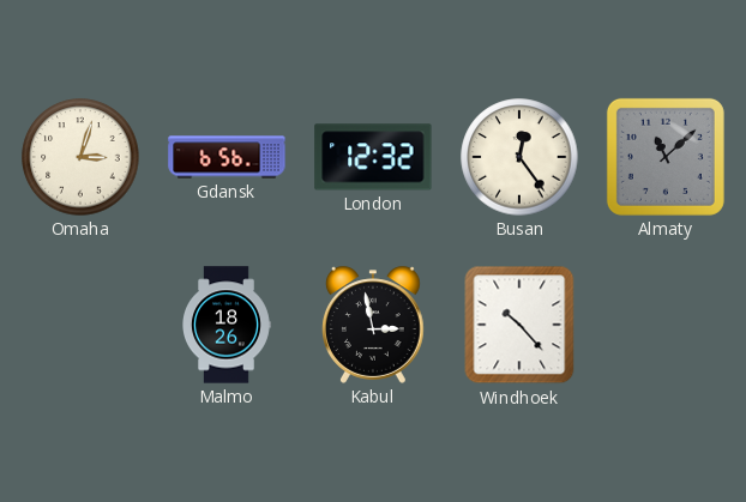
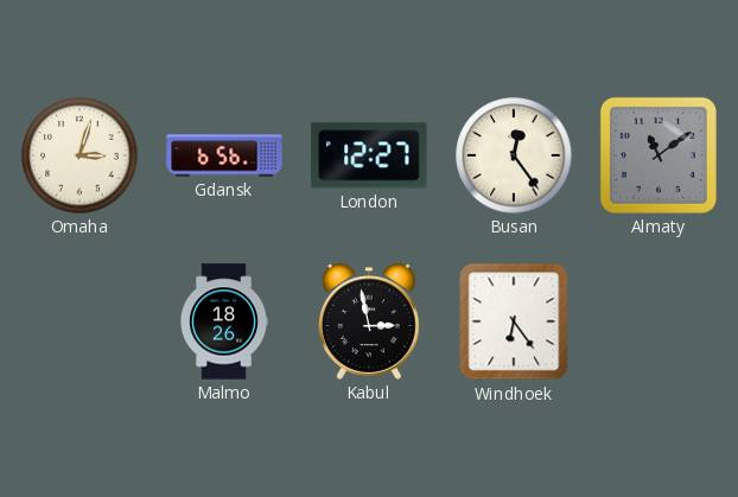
London: 12:32 -> 12:27 (369, 155)
Almaty: 11:08 -> 11:09 (659, 155)
Windhoek: 10:23 -> 6:24 (514, 321)
